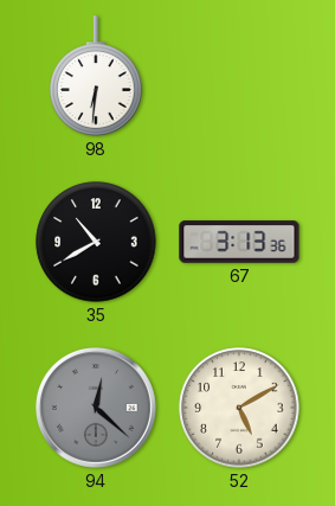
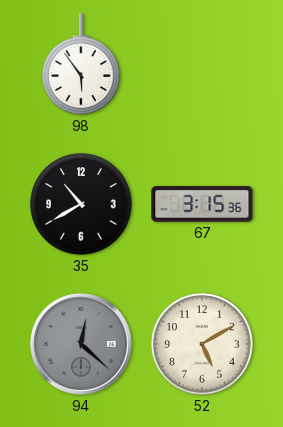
98: 6:31 -> 5:54 (81, 64)
67: 3:13 -> 3:15 (202, 204)
